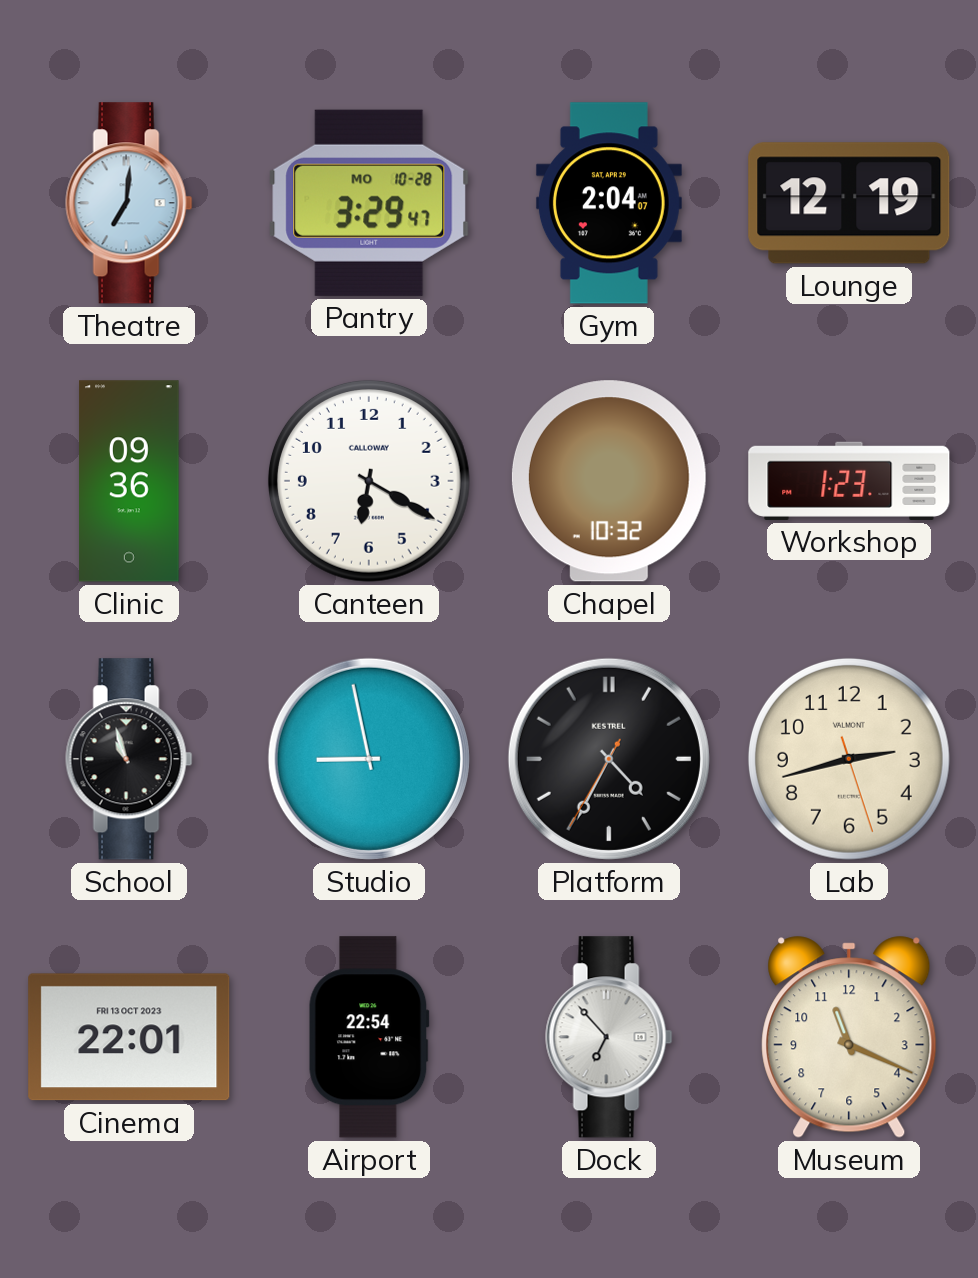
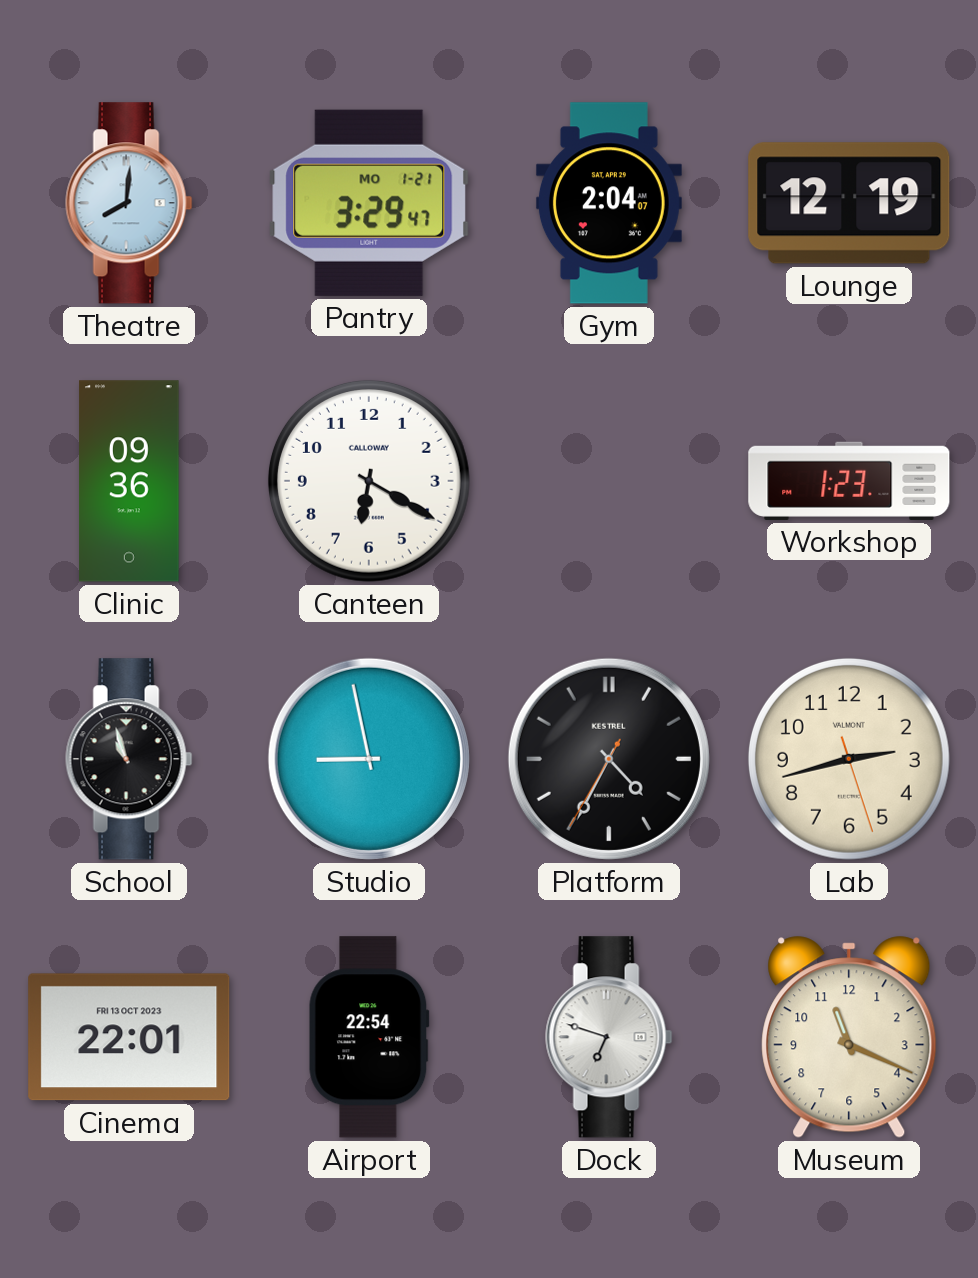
Theatre: 7:01 -> 8:01 (129, 203)
Pantry date: MO 10-28 -> MO 1-21 (369, 203)
Chapel: 10:32 -> none (609, 481)
Dock: 6:53 -> 6:48 (609, 1037)
